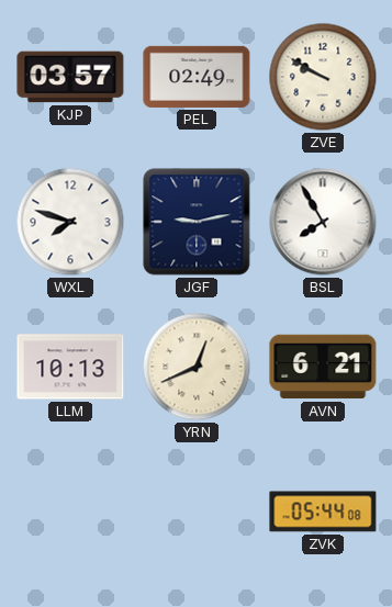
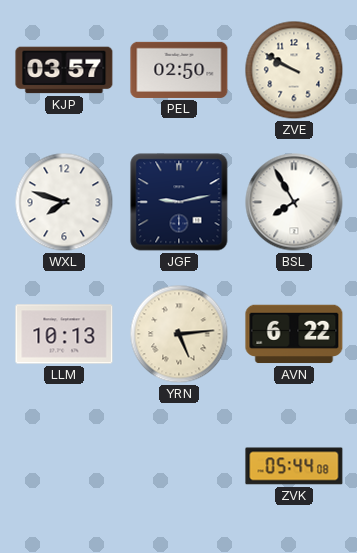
PEL: 02:49 -> 02:50 (179, 70)
YRN: 12:41 -> 5:14 (179, 334)
AVN: 6:21 -> 6:22 (294, 334)
